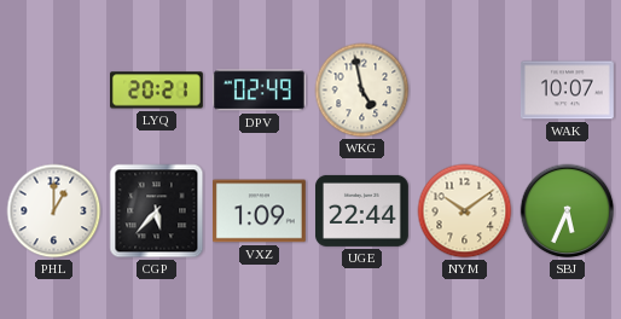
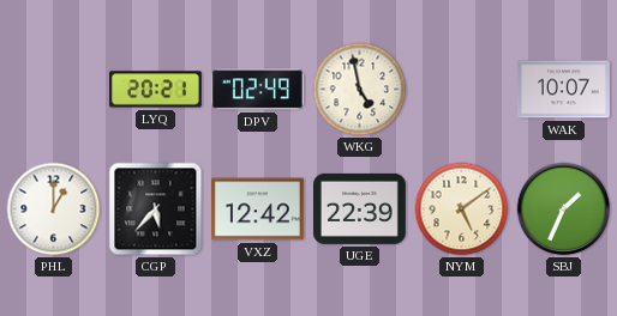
VXZ: 1:09 -> 12:42 (257, 209)
UGE: 22:44 -> 22:39 (359, 208)
NYM: 10:09 -> 5:09 (462, 209)
SBJ: 5:34 -> 1:34 (564, 209)
